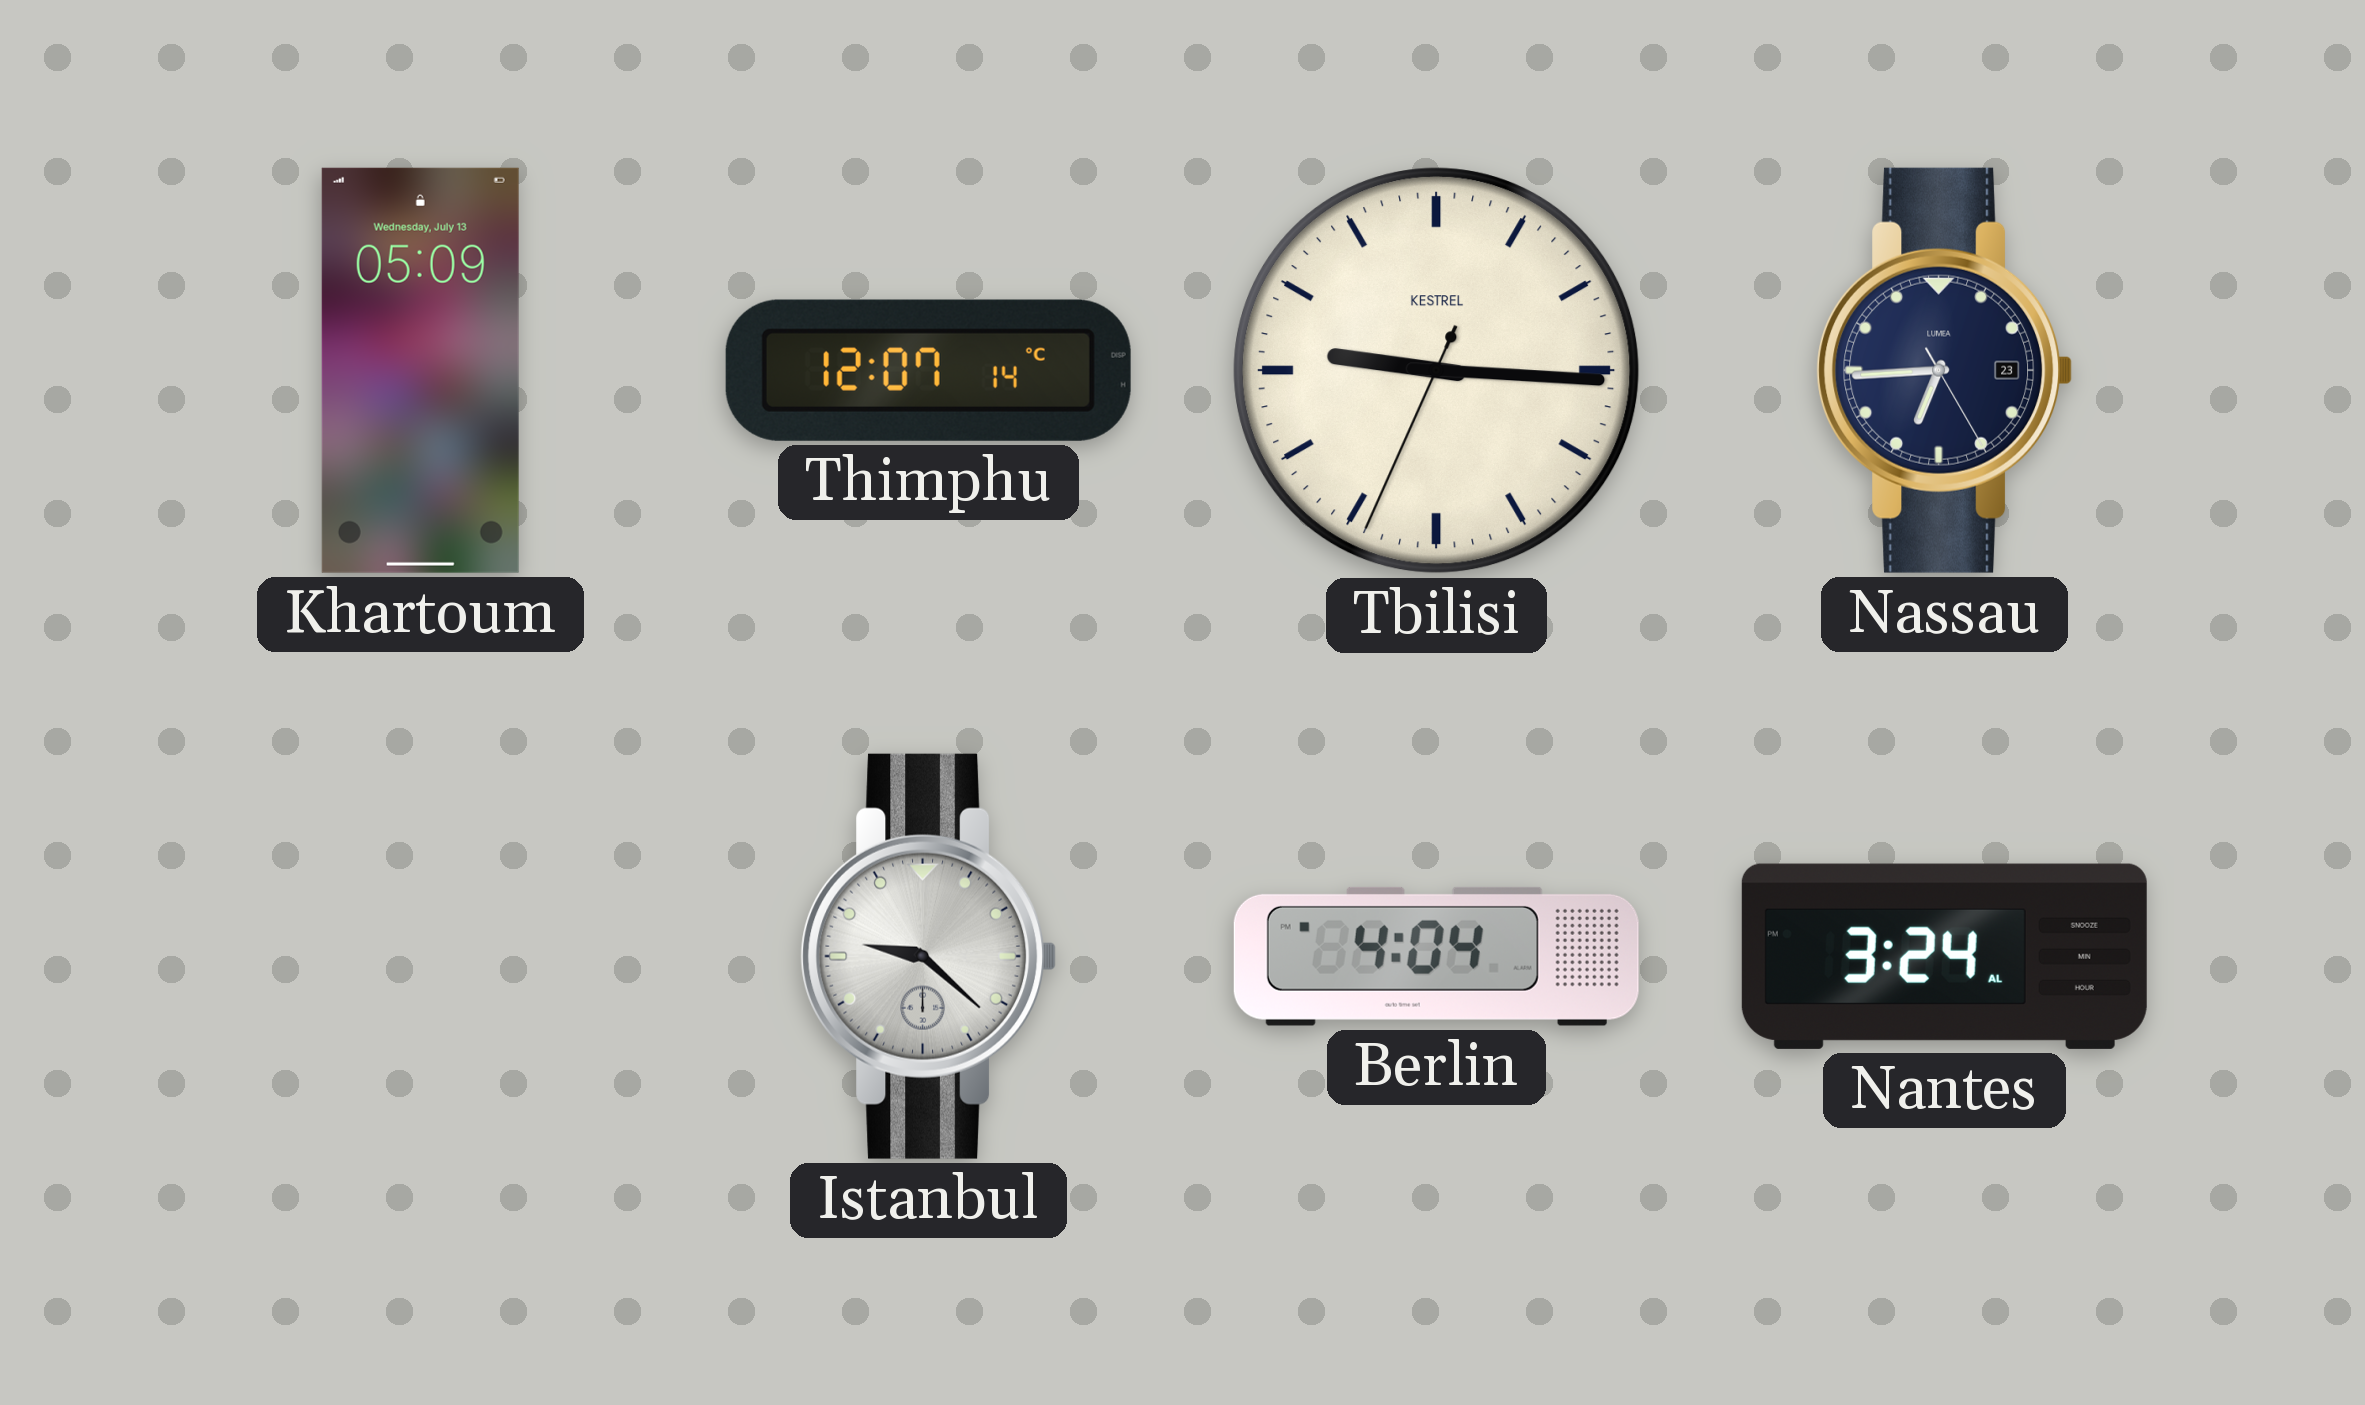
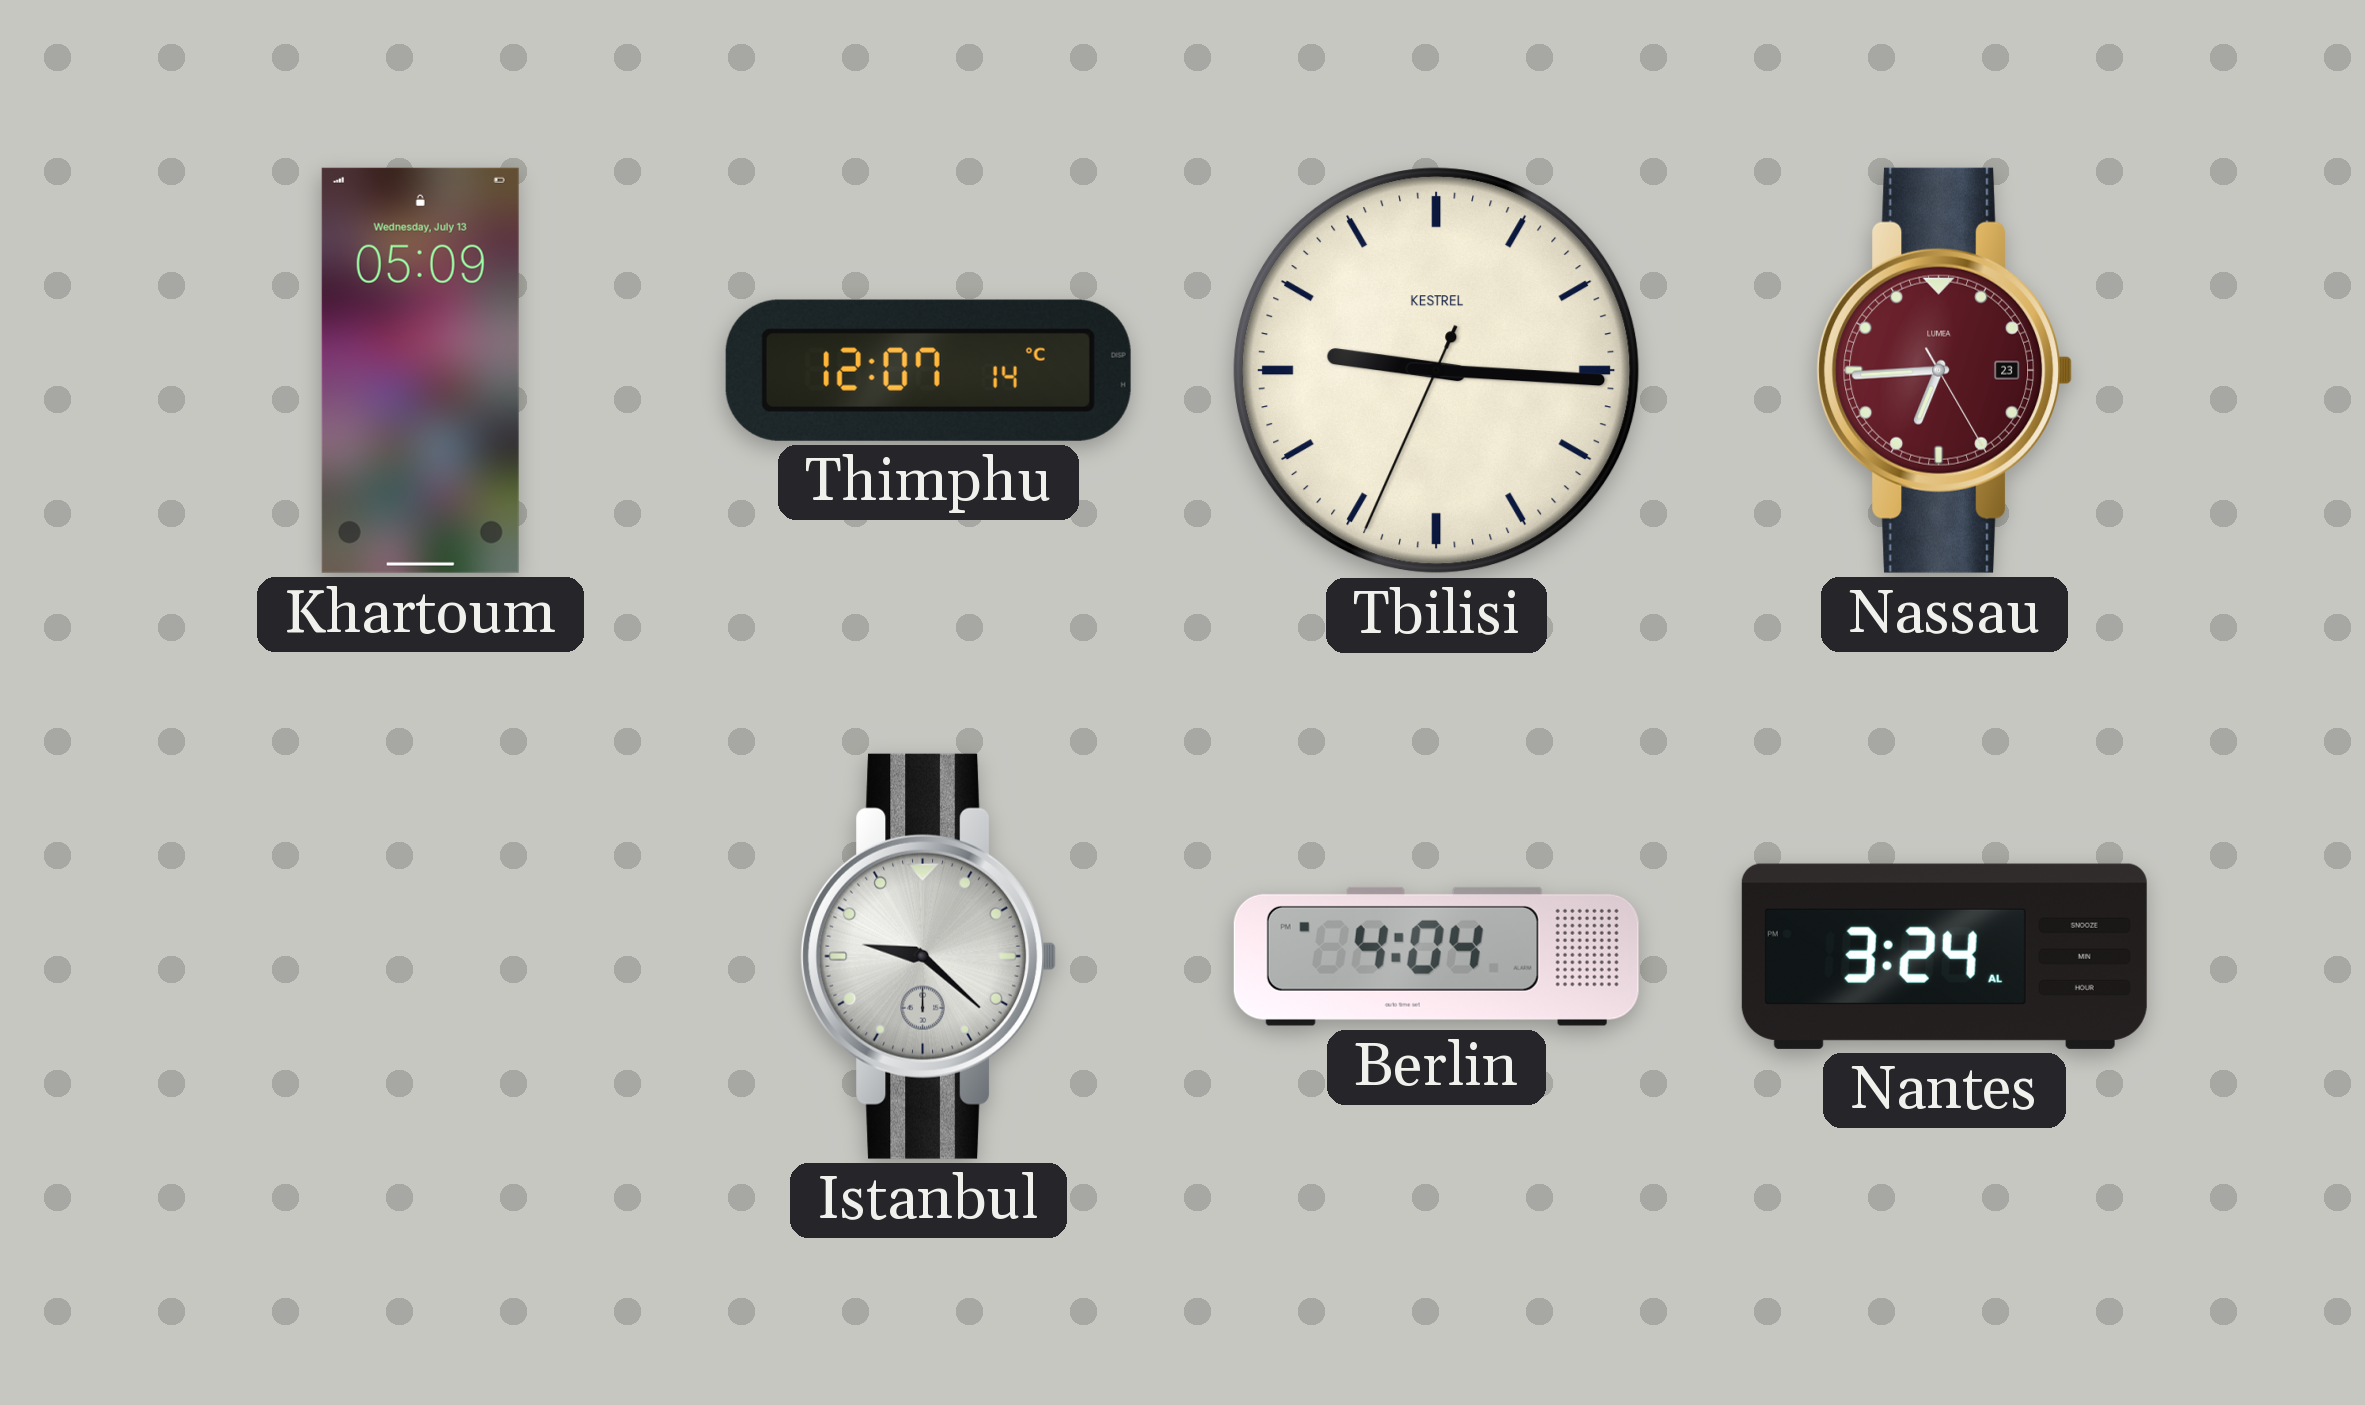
Nassau dial: navy -> burgundy (1945, 370)
